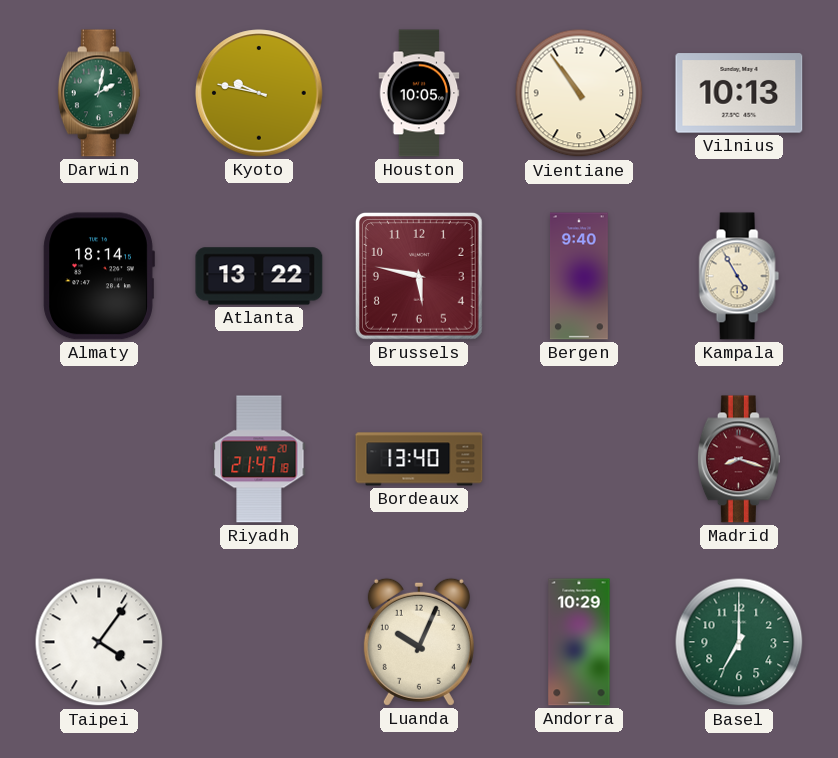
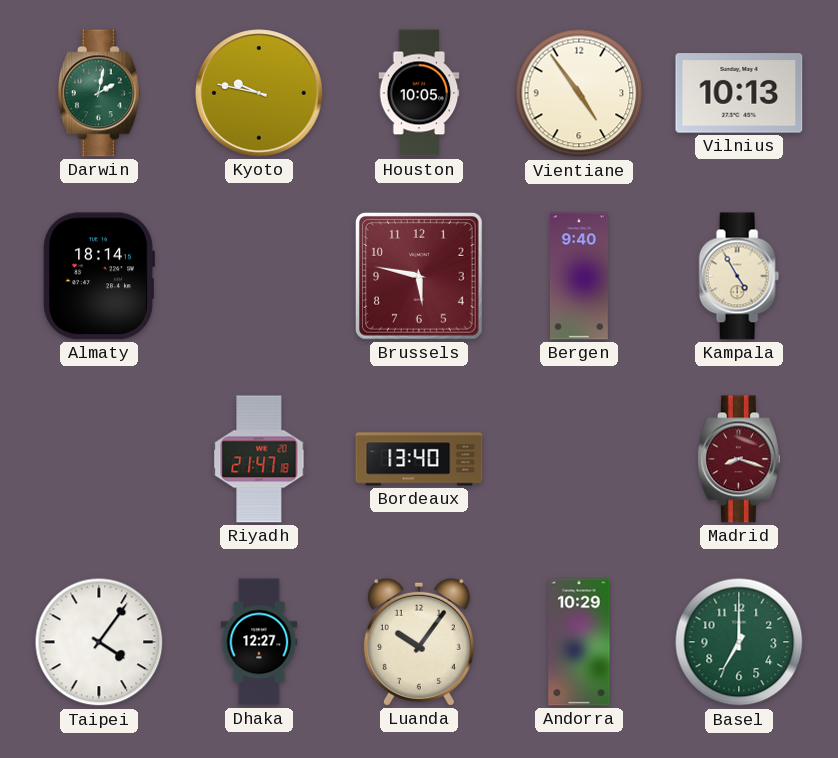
Vientiane: 10:54 -> 4:54 (579, 93)
Atlanta: 13:22 -> none (259, 276)
Dhaka: none -> 12:27 (259, 642)
Luanda: 10:04 -> 10:06 (419, 642)
